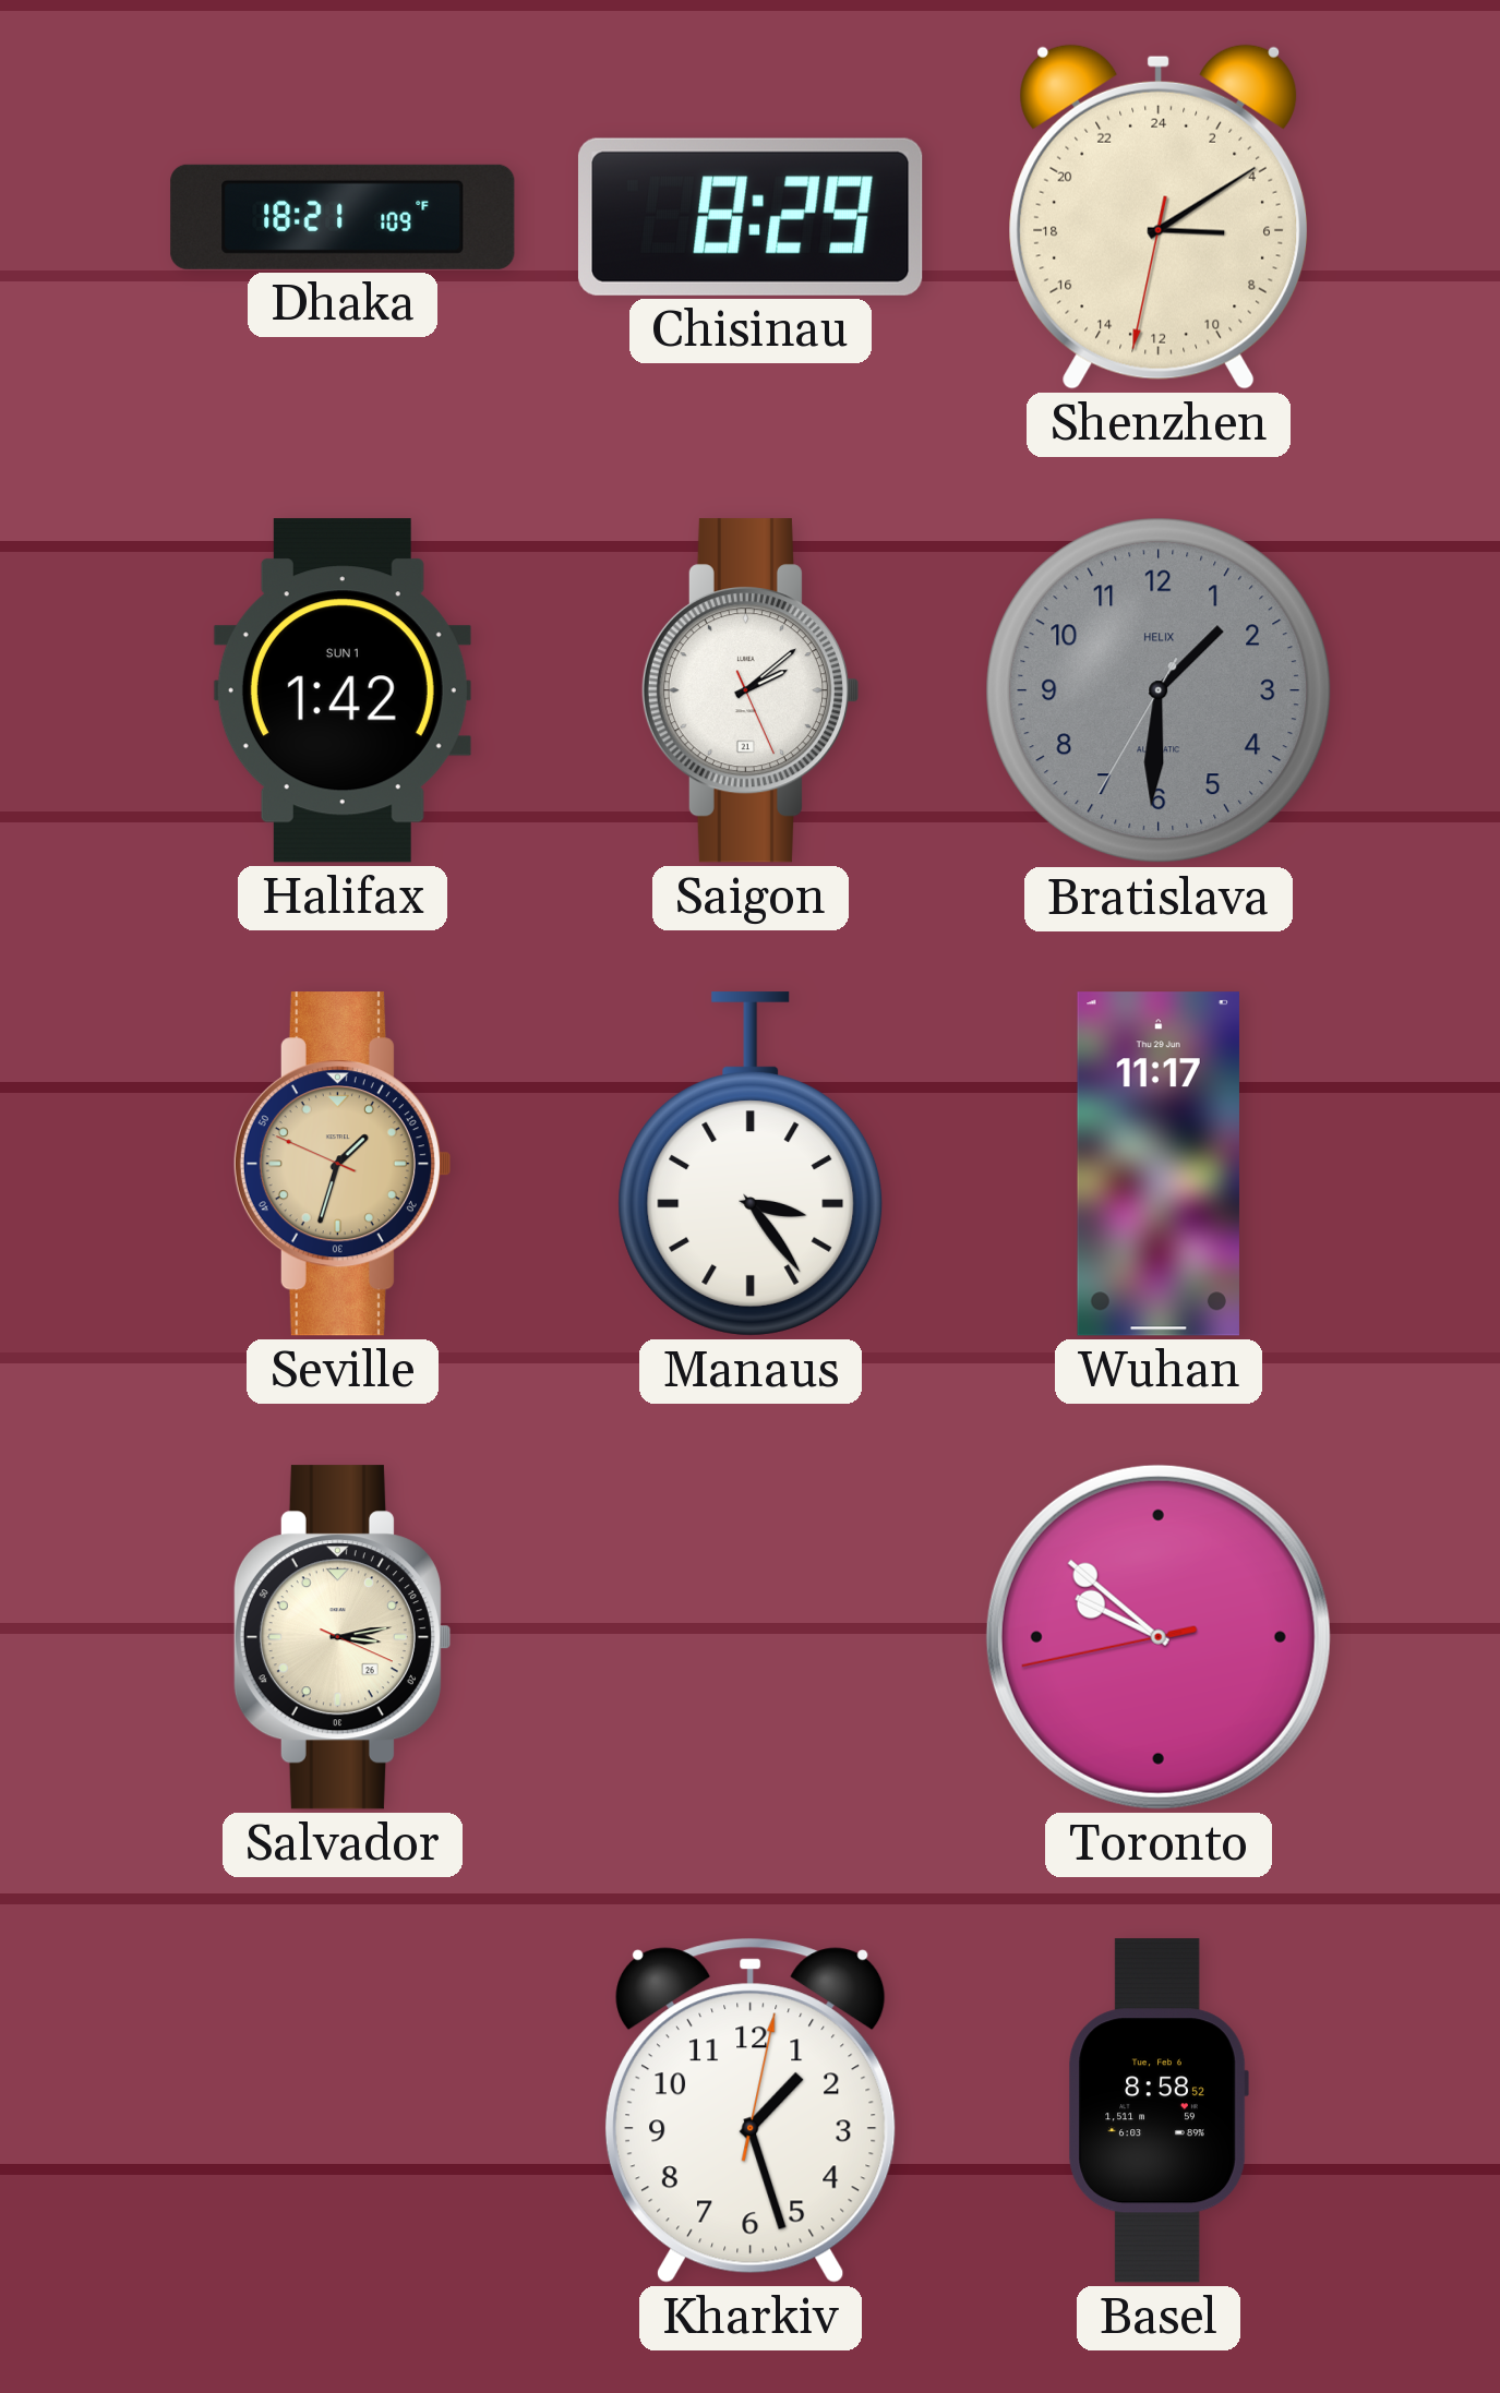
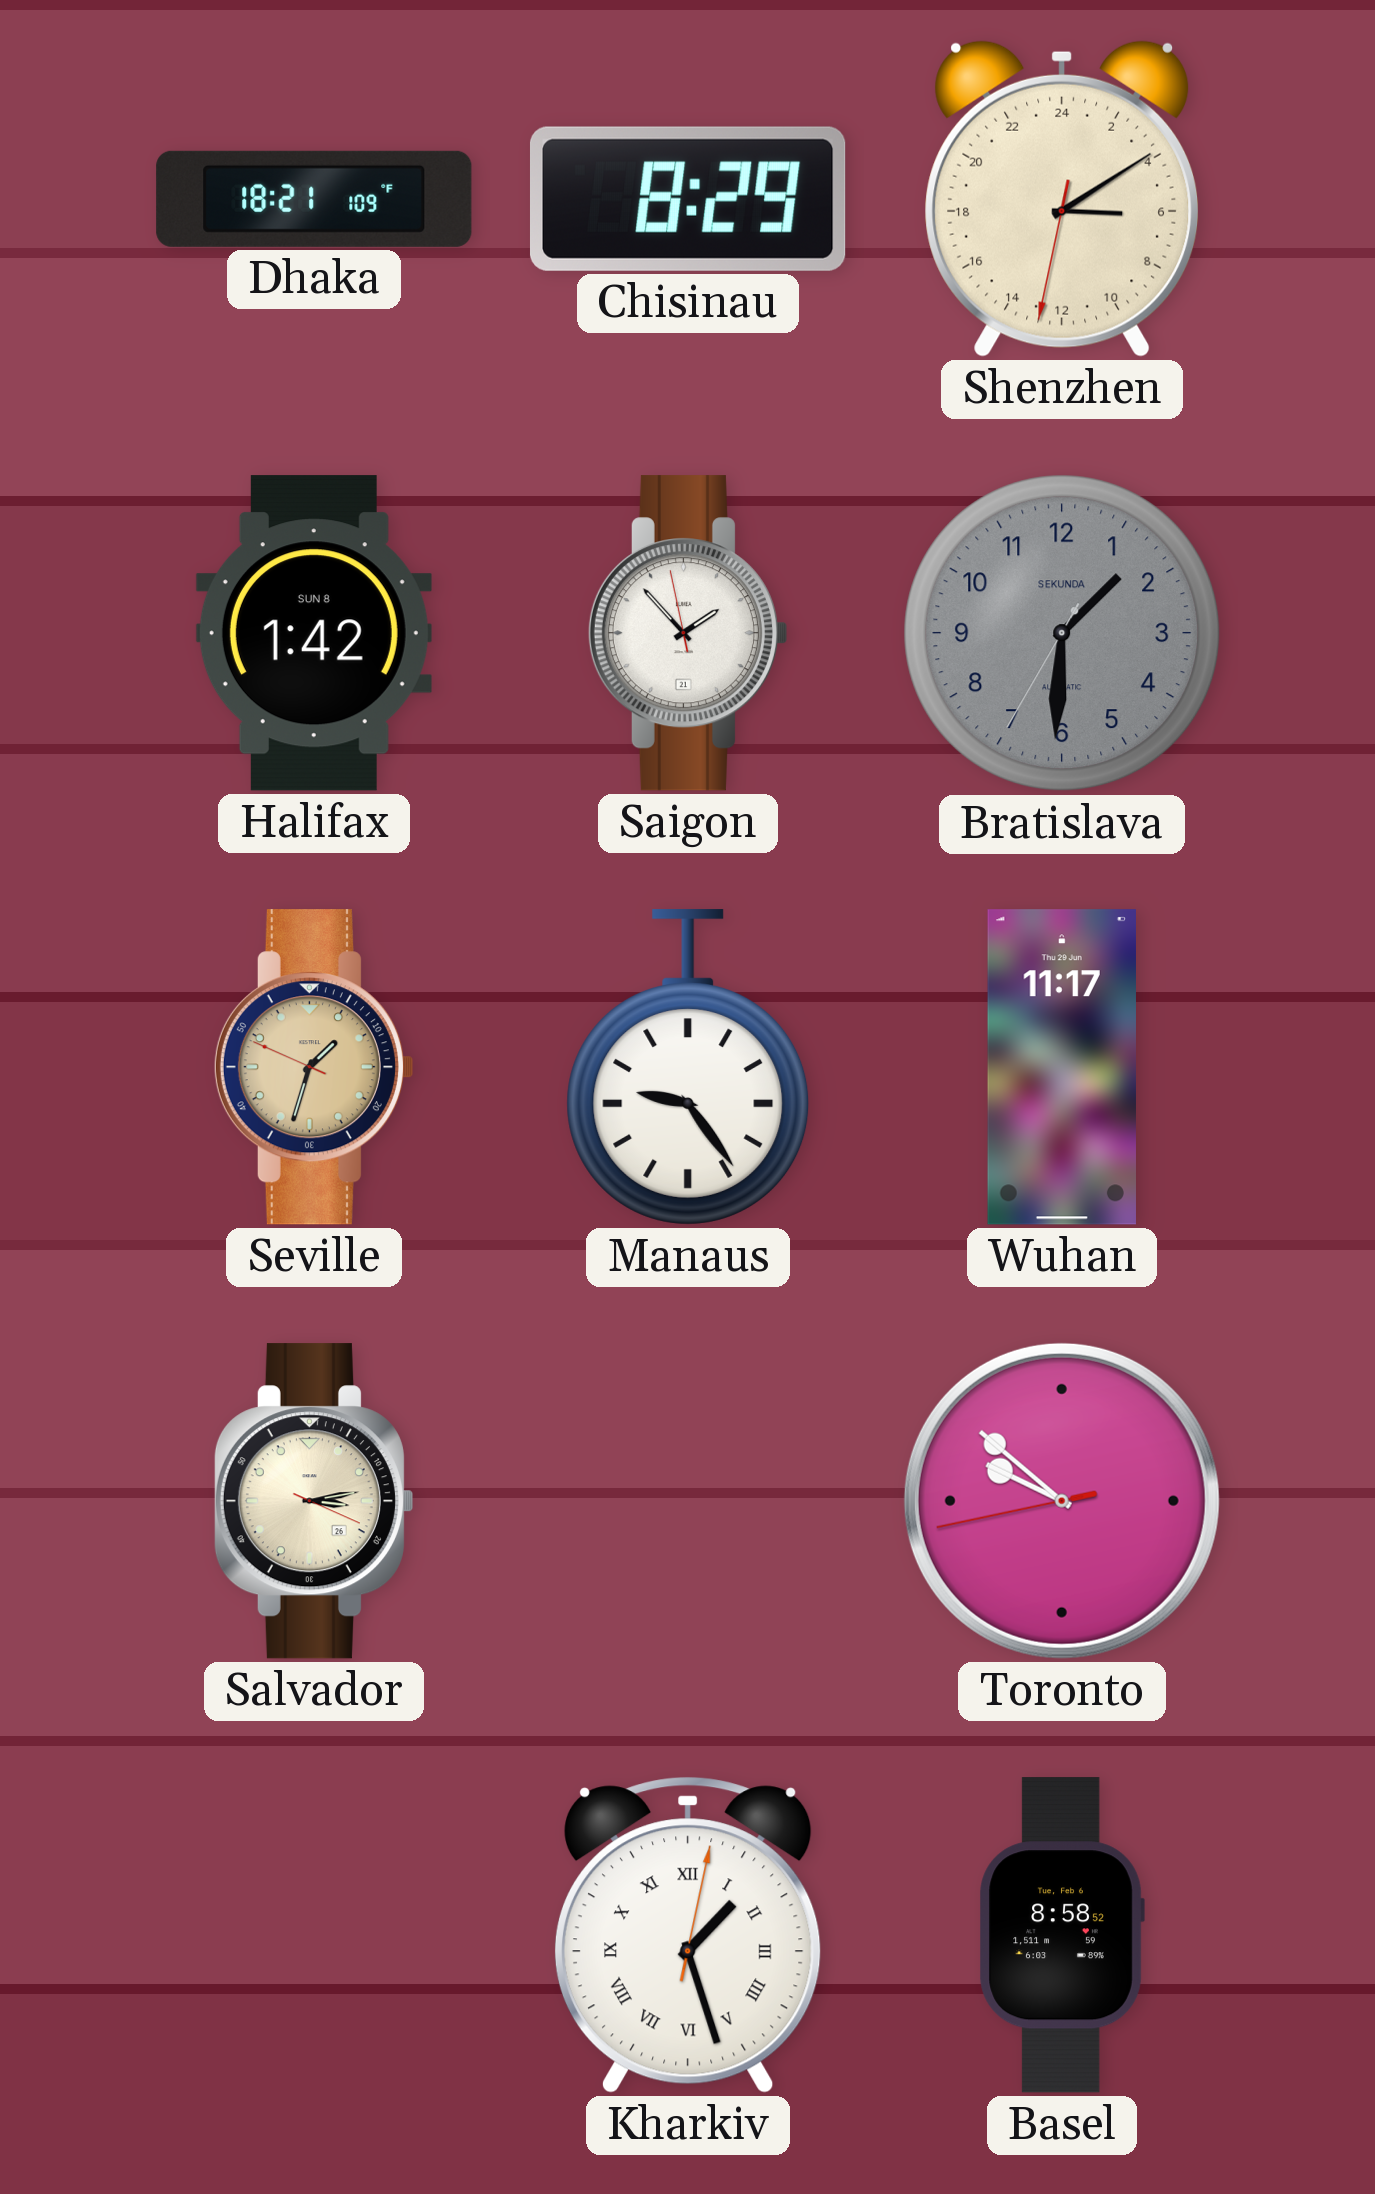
Halifax date: SUN 1 -> SUN 8 (314, 633)
Saigon: 2:08 -> 1:52 (687, 633)
Bratislava brand: HELIX -> SEKUNDA (1062, 633)
Manaus: 3:24 -> 9:24 (688, 1067)
Kharkiv numerals: Arabic -> Roman (688, 1935)
